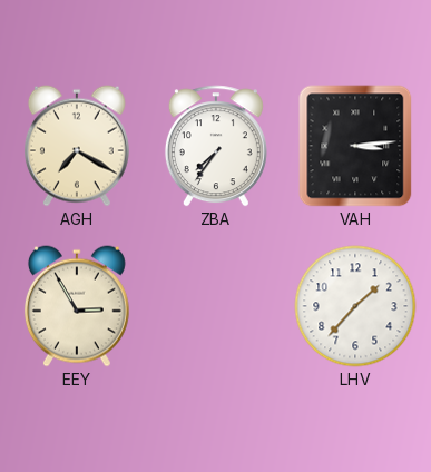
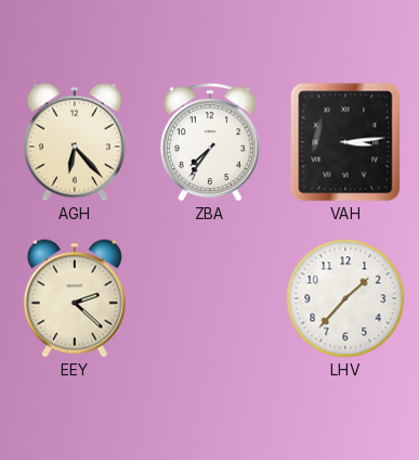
AGH: 7:20 -> 6:23 (75, 142)
EEY: 2:55 -> 2:22 (75, 298)
